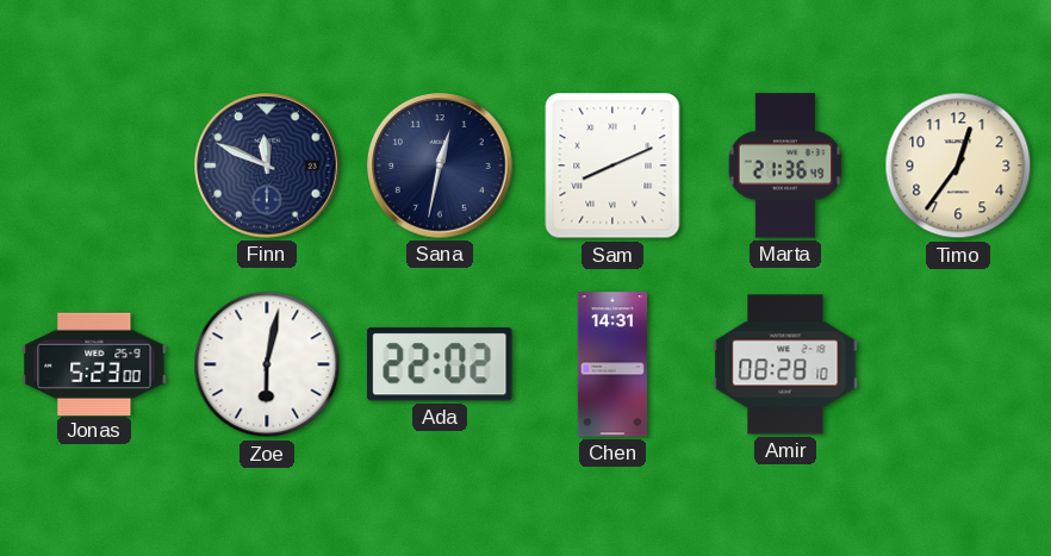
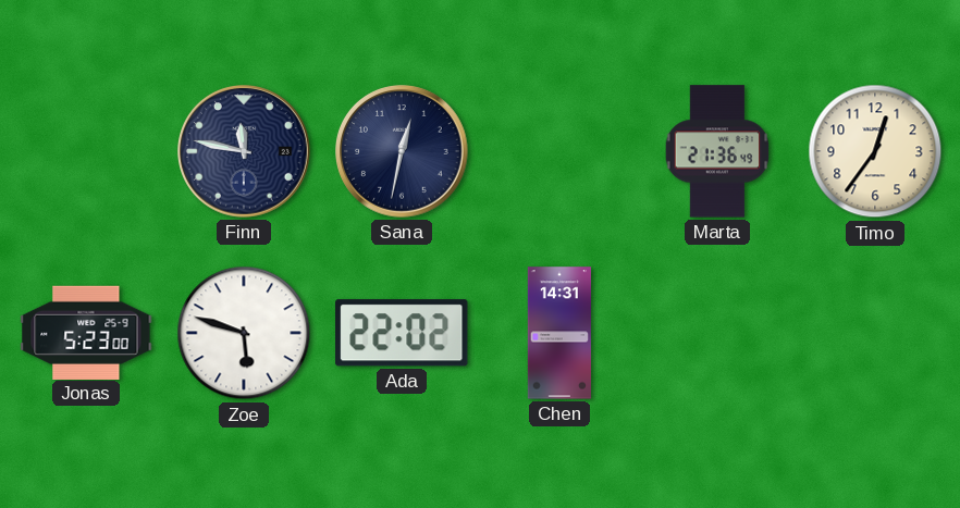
Finn: 11:49 -> 11:47 (244, 152)
Sam: 8:11 -> none (612, 165)
Zoe: 6:02 -> 5:48 (244, 333)
Amir: 08:28 -> none (785, 364)
